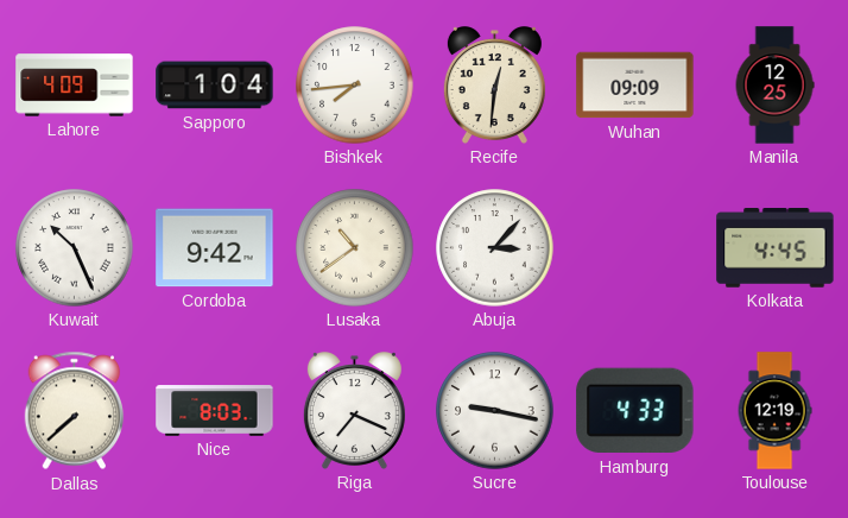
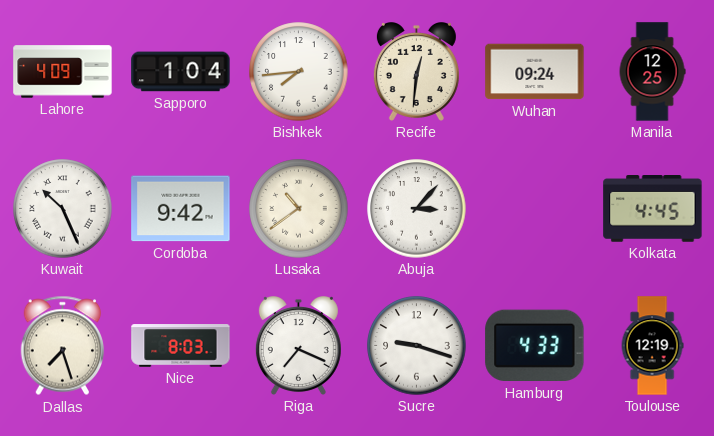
Wuhan: 09:09 -> 09:24 (535, 72)
Dallas: 7:38 -> 7:27 (63, 346)
Sucre: 9:17 -> 9:18 (417, 346)
